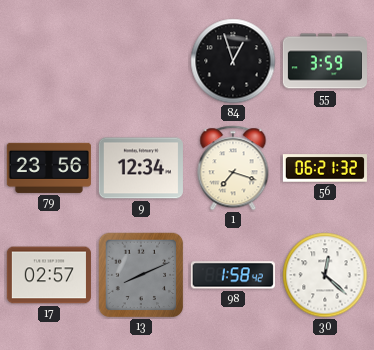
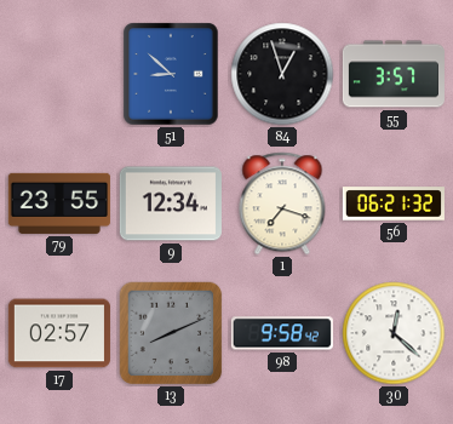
51: none -> 8:52 (171, 74)
55: 3:59 -> 3:57 (394, 74)
79: 23:56 -> 23:55 (59, 204)
98: 1:58 -> 9:58 (282, 333)
